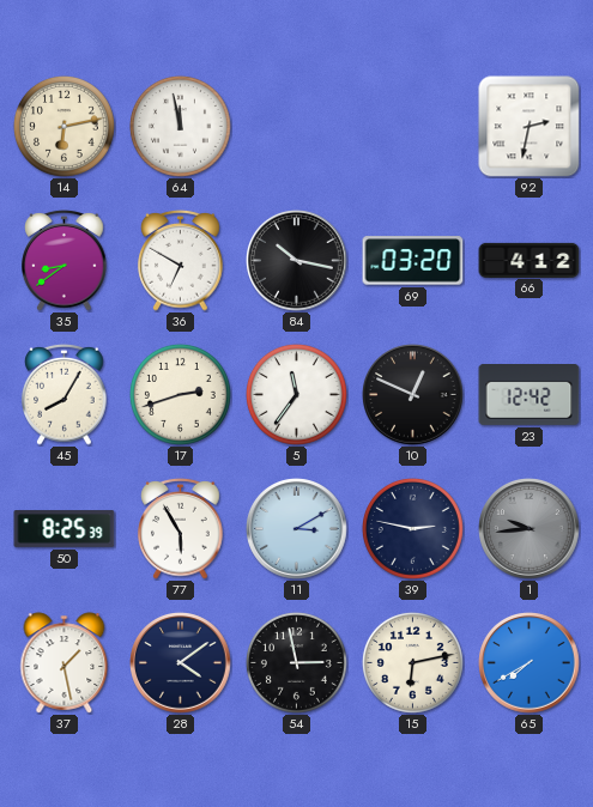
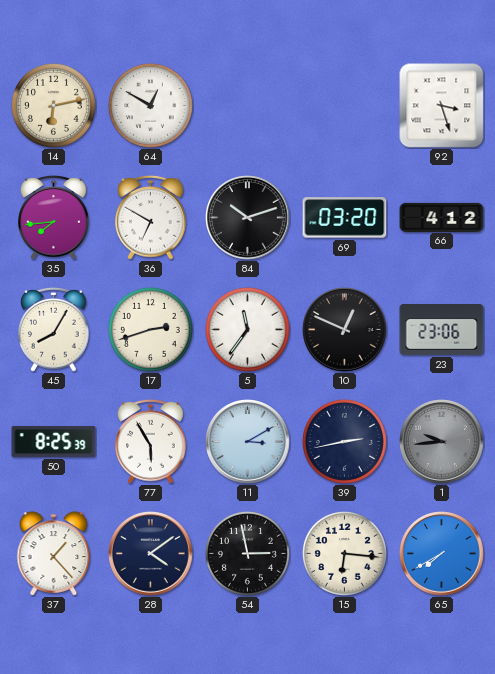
64: 11:58 -> 12:50 (150, 105)
92: 2:32 -> 3:27 (442, 106)
35: 8:39 -> 7:44 (54, 217)
84: 10:17 -> 10:12 (248, 218)
23: 12:42 -> 23:06 (442, 330)
39: 2:47 -> 2:43 (344, 441)
37: 1:28 -> 1:23 (54, 554)
15: 6:13 -> 6:16 (344, 553)
